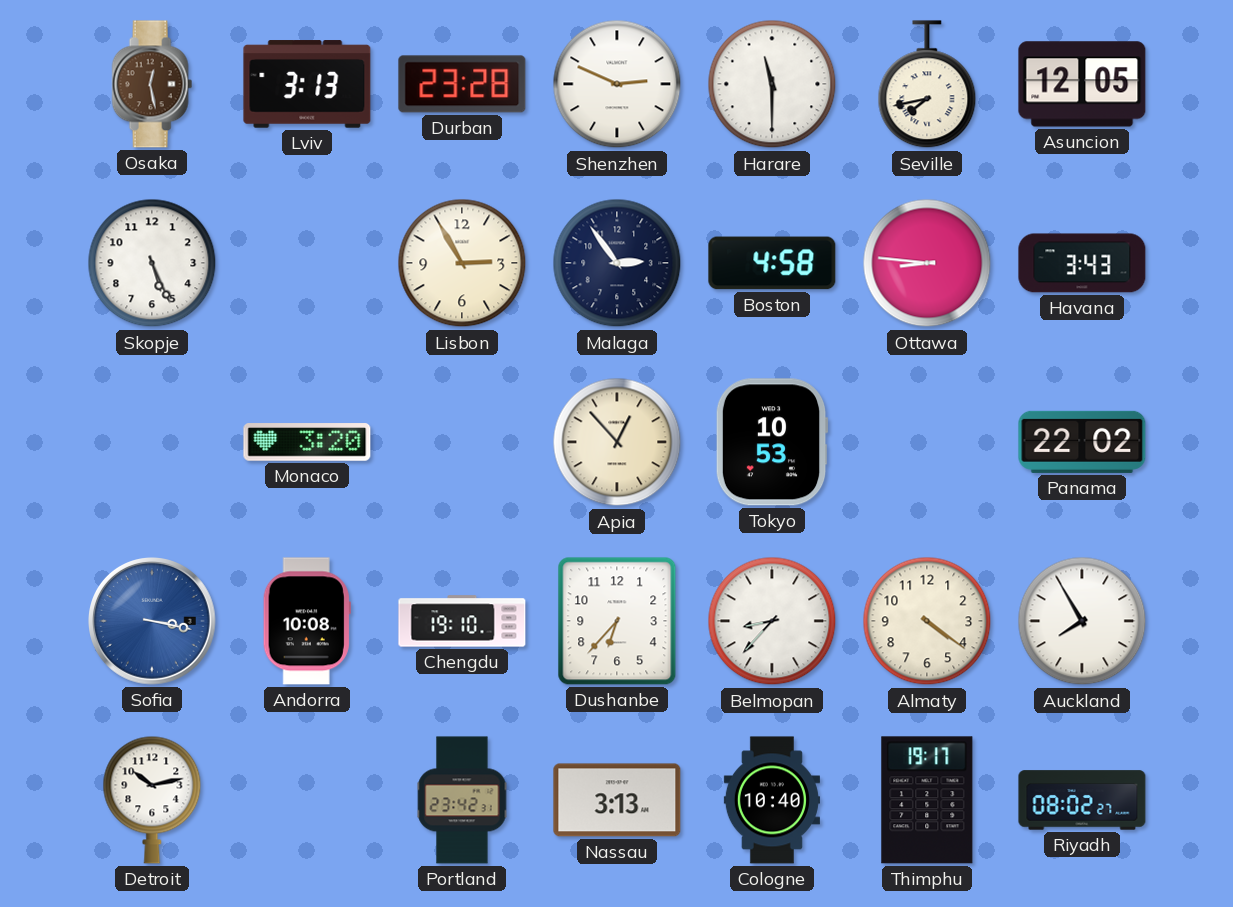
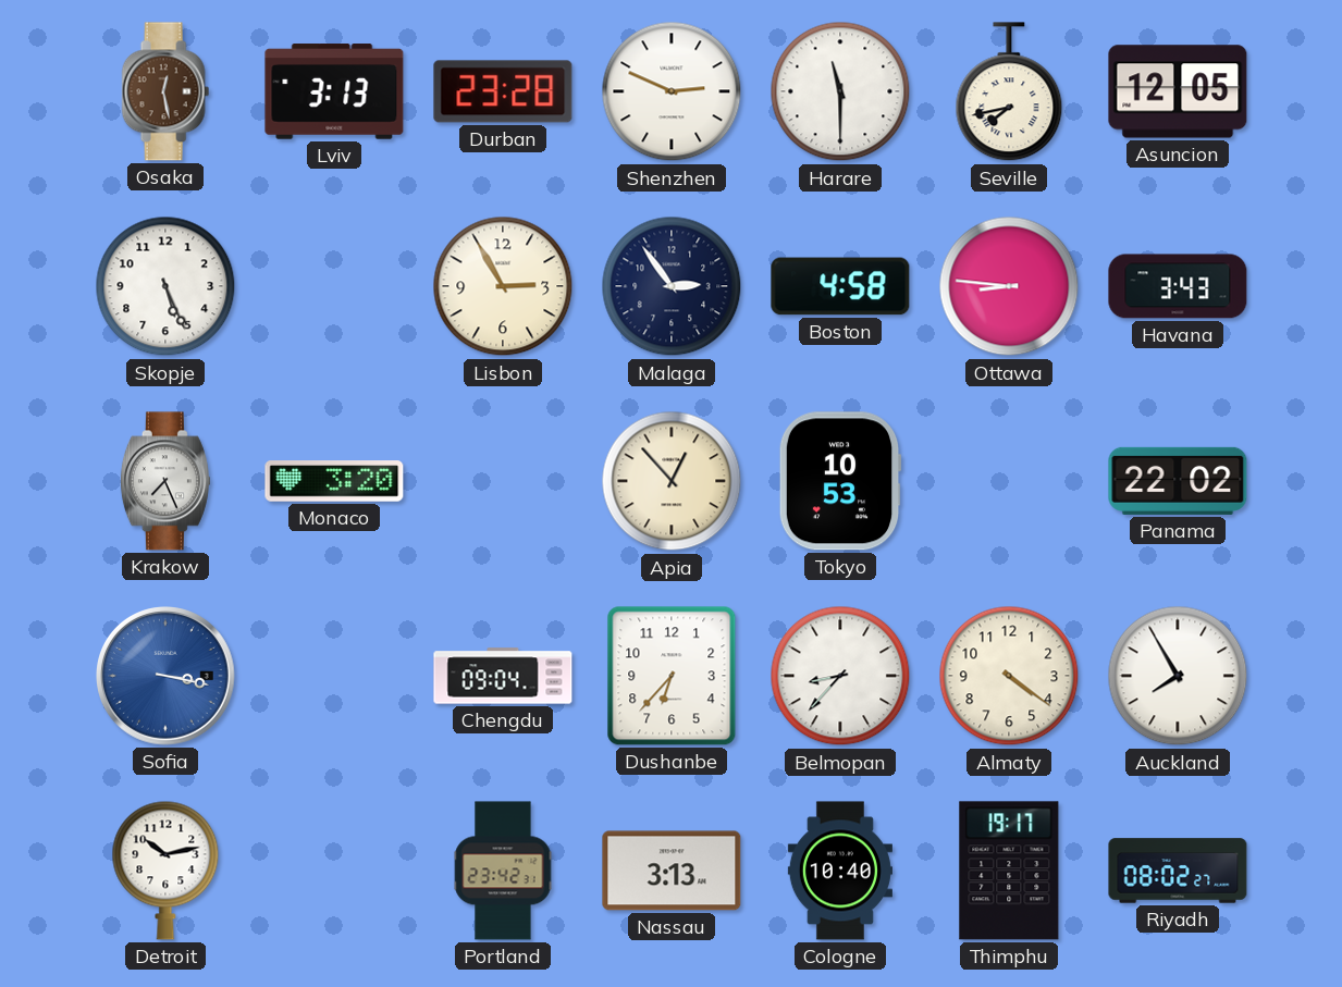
Krakow: none -> 7:26 (165, 481)
Andorra: 10:08 -> none (307, 621)
Chengdu: 19:10 -> 09:04 (503, 676)
